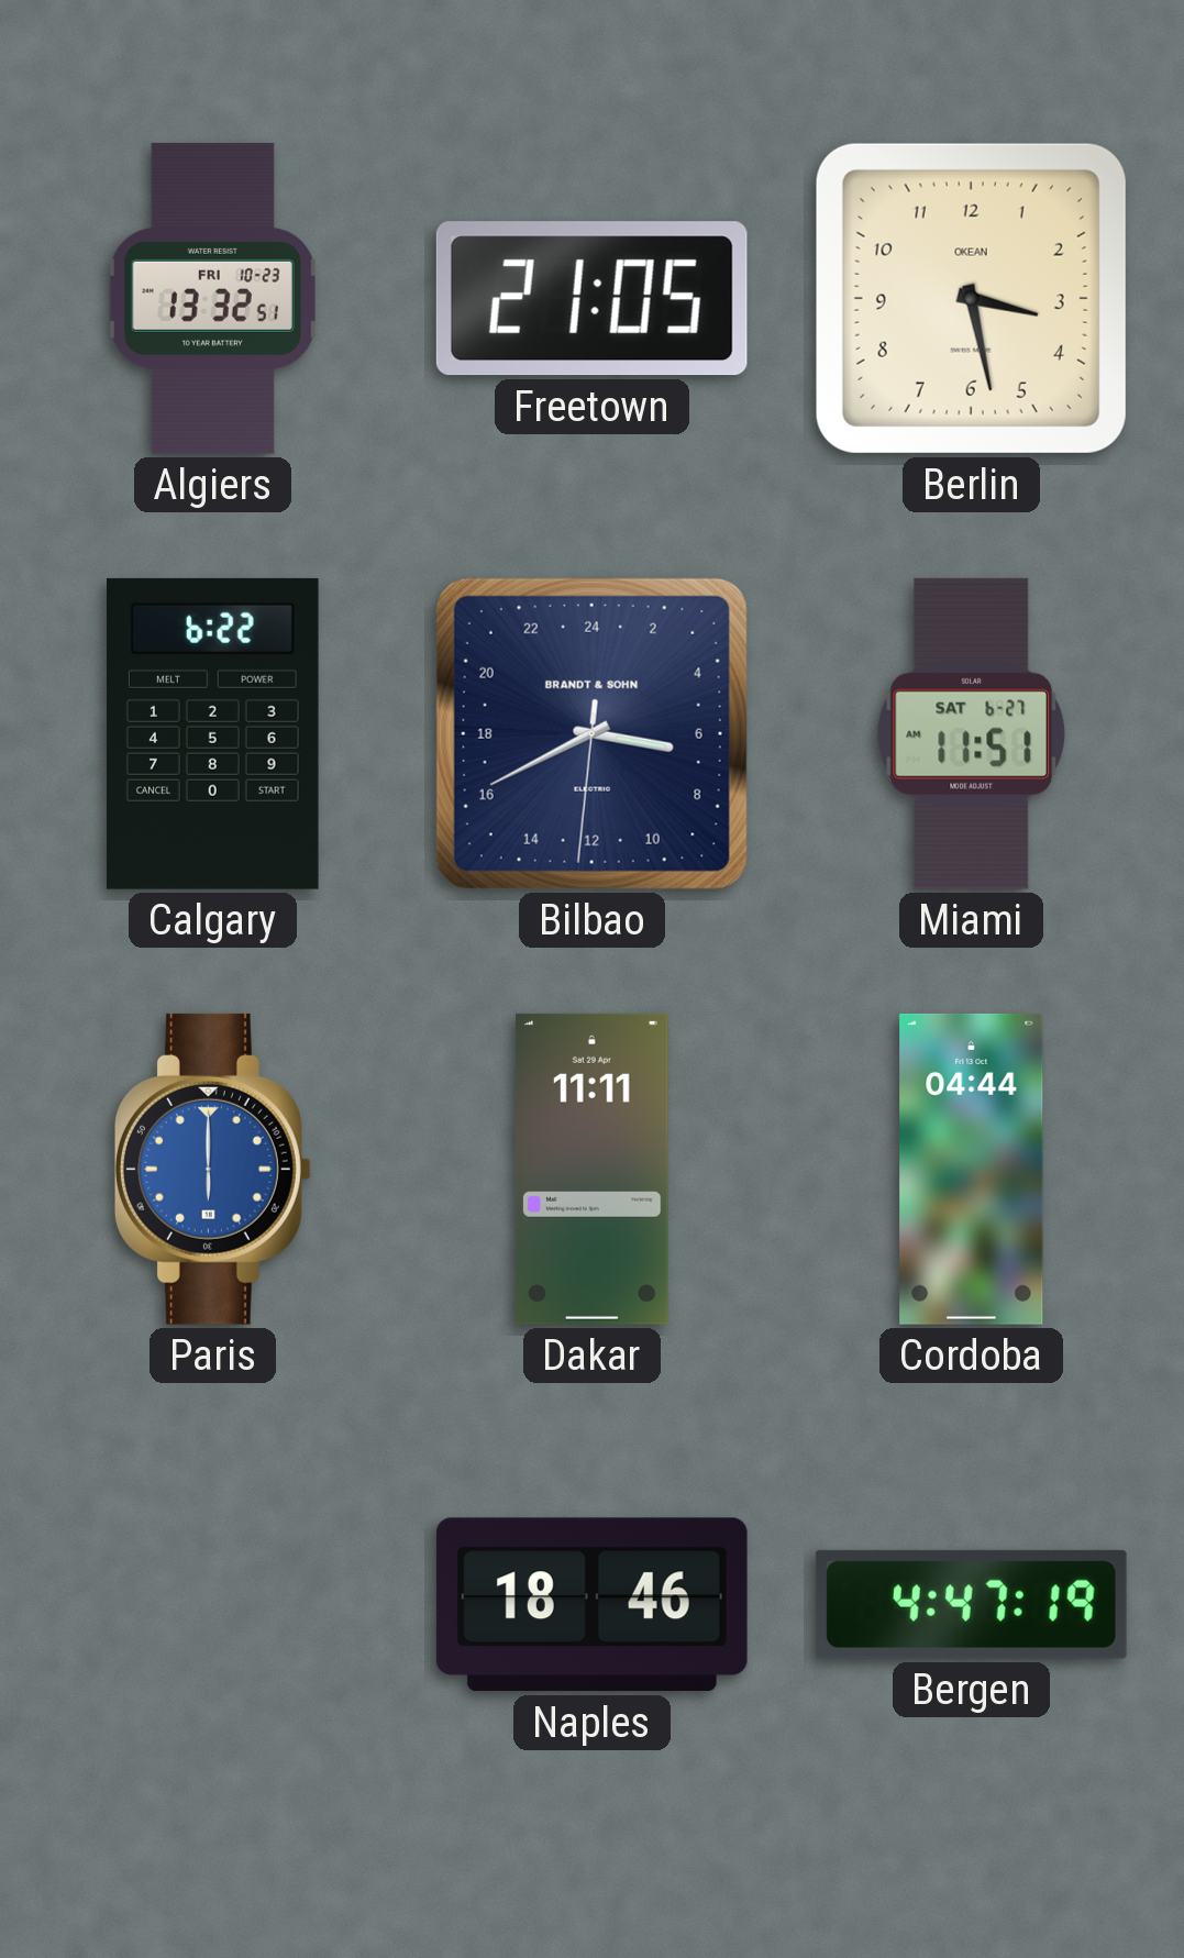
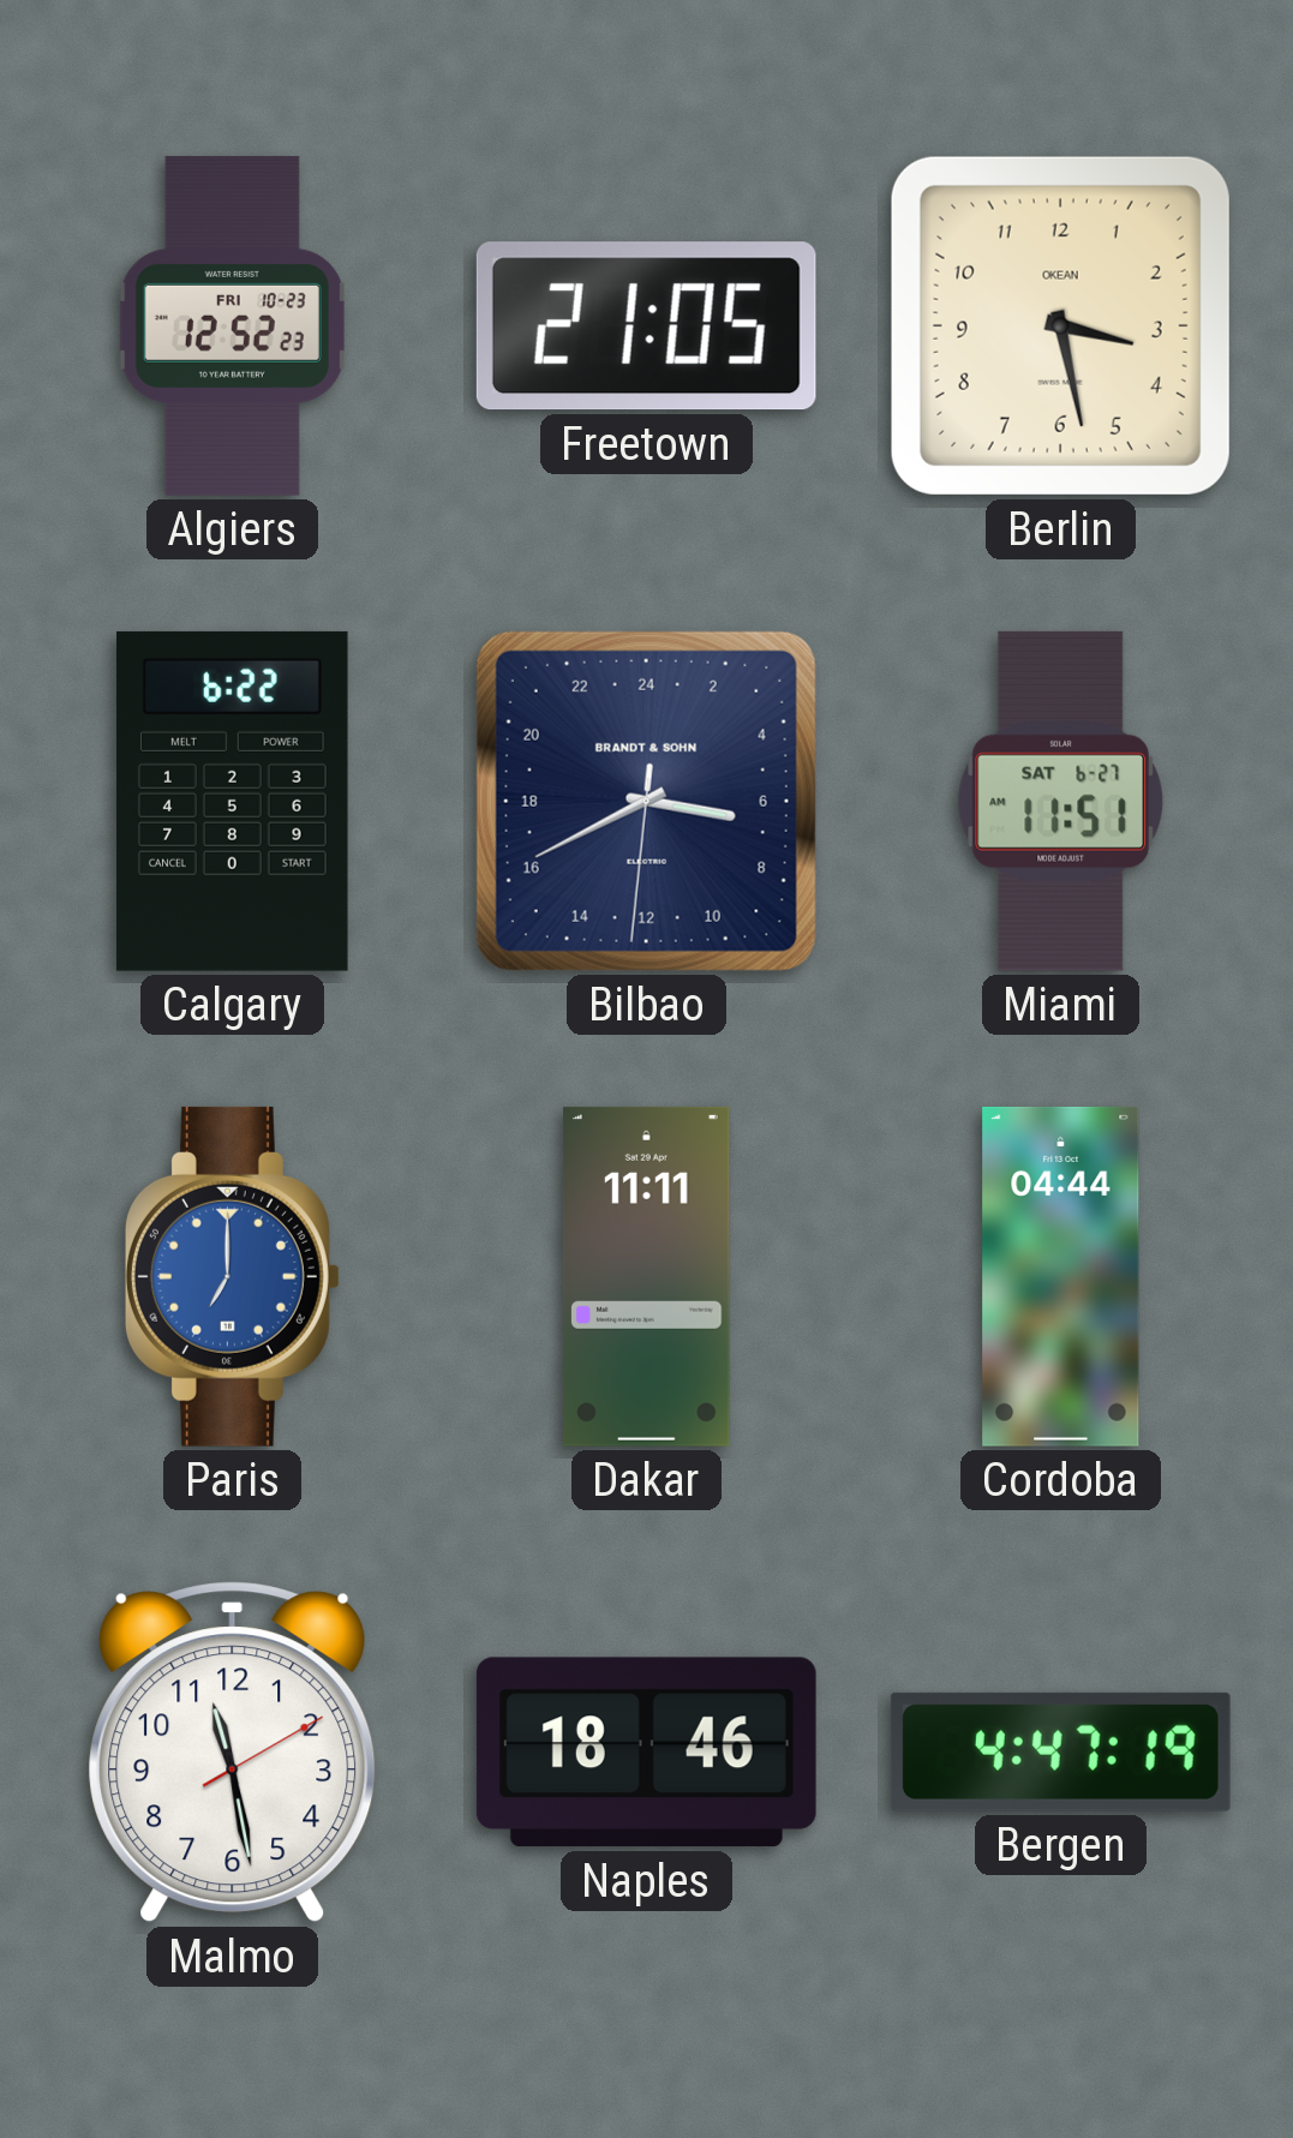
Algiers: 13:32 -> 12:52 (232, 325)
Paris: 6:00 -> 7:00 (232, 1276)
Malmo: none -> 11:28 (233, 1753)
